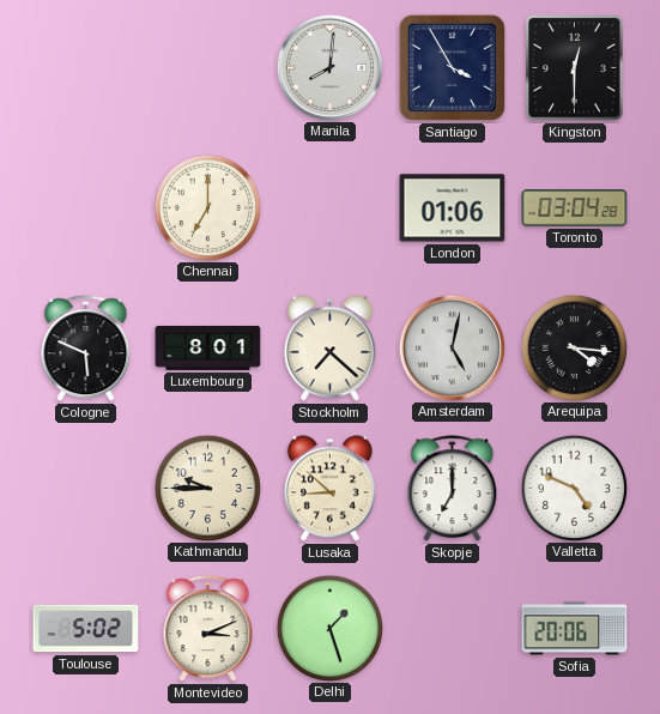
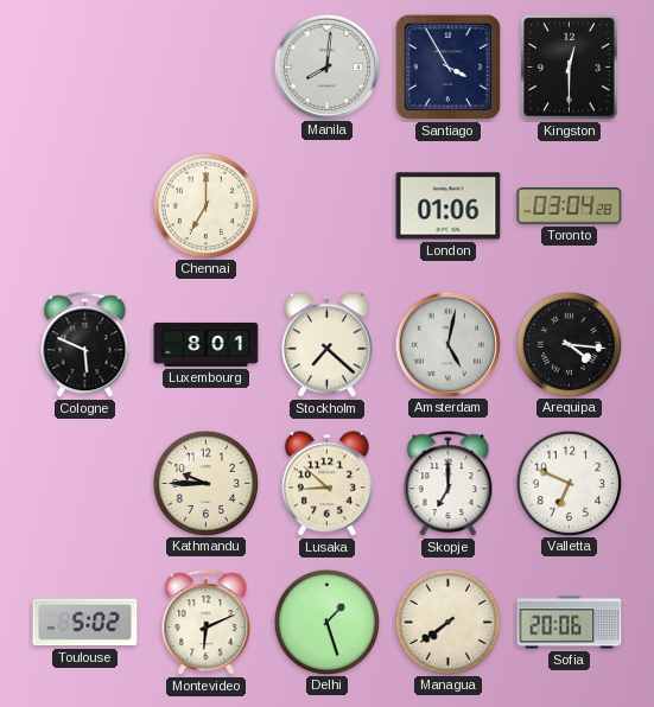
Valletta: 4:49 -> 6:49 (569, 483)
Montevideo: 3:11 -> 6:11 (207, 623)
Managua: none -> 7:39 (447, 622)
